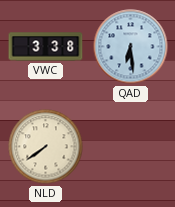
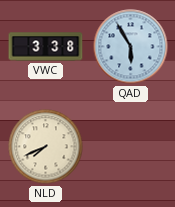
QAD: 6:29 -> 5:55 (131, 47)
NLD: 7:39 -> 7:41 (46, 147)
